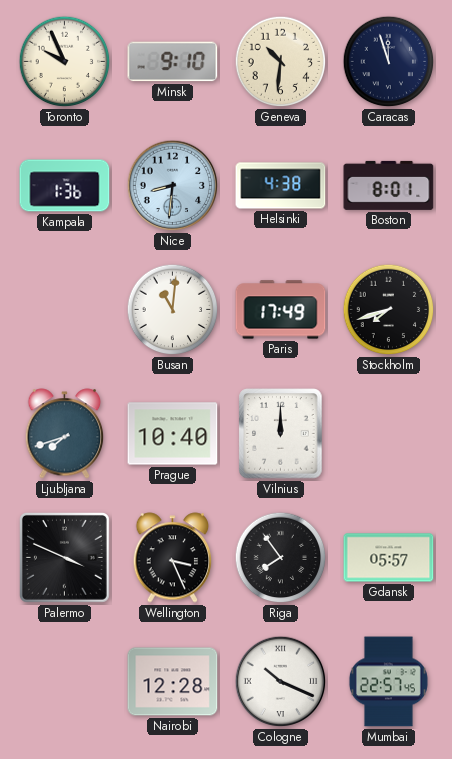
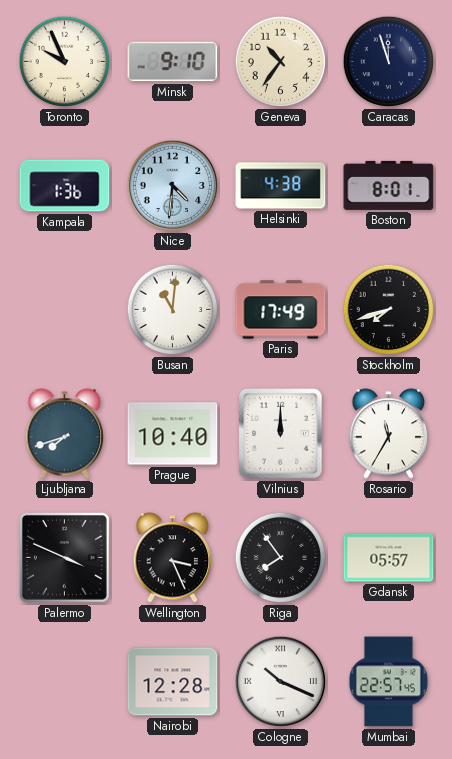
Geneva: 10:31 -> 10:36 (281, 62)
Nice: 8:31 -> 4:31 (173, 186)
Rosario: none -> 11:35 (389, 434)
